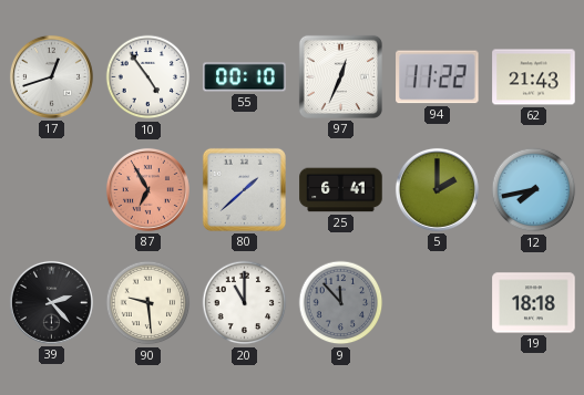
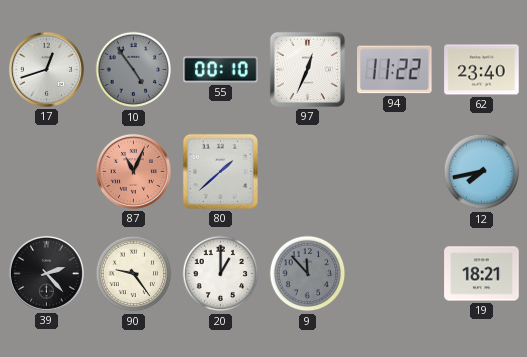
10 dial: white -> grey (134, 70)
62: 21:43 -> 23:40 (482, 70)
87: 6:55 -> 11:04 (133, 171)
25: 6:41 -> none (341, 190)
5: 2:00 -> none (437, 189)
90: 9:29 -> 9:24 (134, 274)
20: 11:00 -> 1:00 (221, 274)
19: 18:18 -> 18:21 (482, 274)
